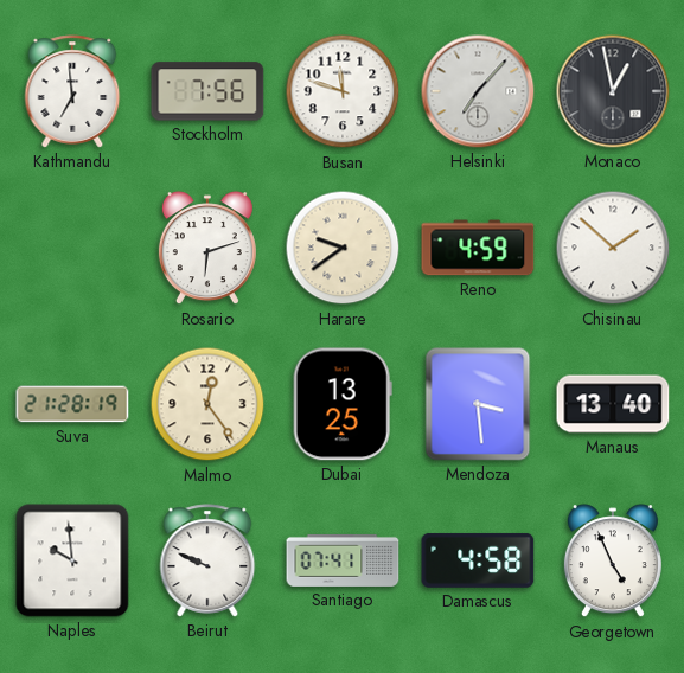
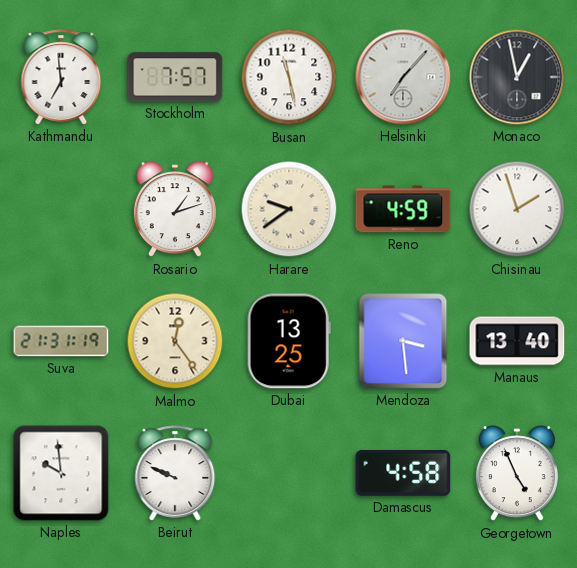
Stockholm: 7:56 -> 7:57 (175, 77)
Busan: 11:48 -> 11:28 (289, 77)
Rosario: 6:12 -> 1:12 (175, 210)
Chisinau: 1:52 -> 1:57 (517, 209)
Suva: 21:28 -> 21:31 (61, 341)
Santiago: 07:41 -> none (343, 560)
